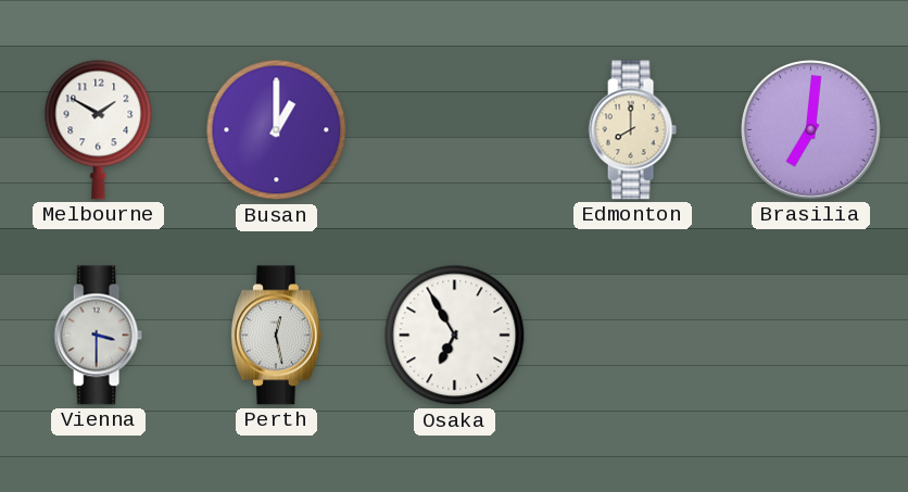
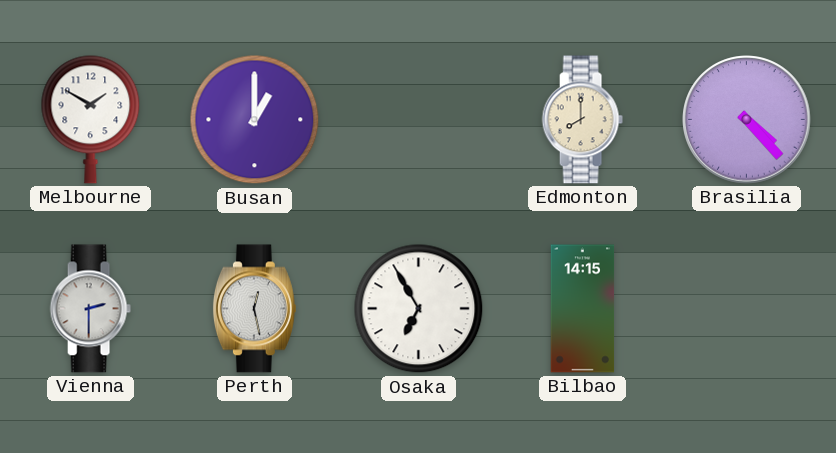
Brasilia: 7:01 -> 4:23 (747, 120)
Vienna: 3:30 -> 2:30 (90, 309)
Bilbao: none -> 14:15 (583, 309)
